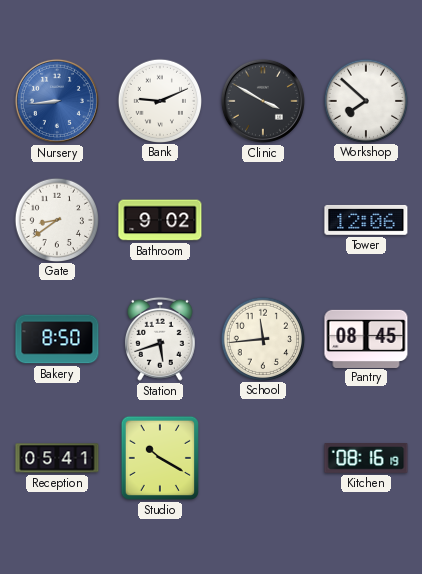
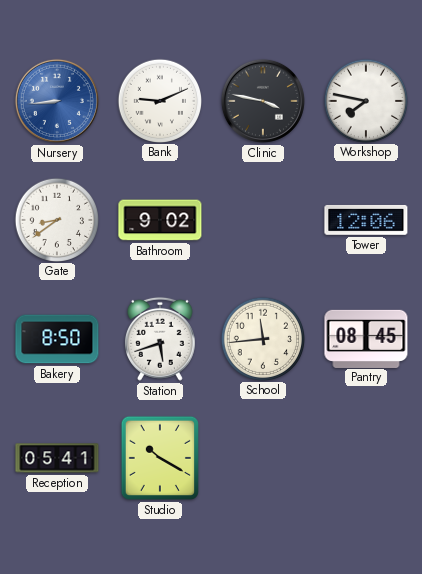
Clinic: 3:50 -> 3:47 (263, 101)
Workshop: 7:52 -> 7:47 (365, 100)
Kitchen: 08:16 -> none (366, 459)
